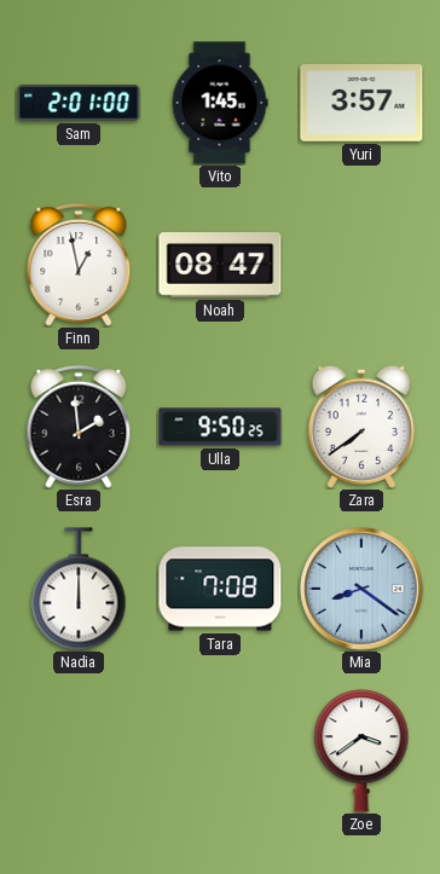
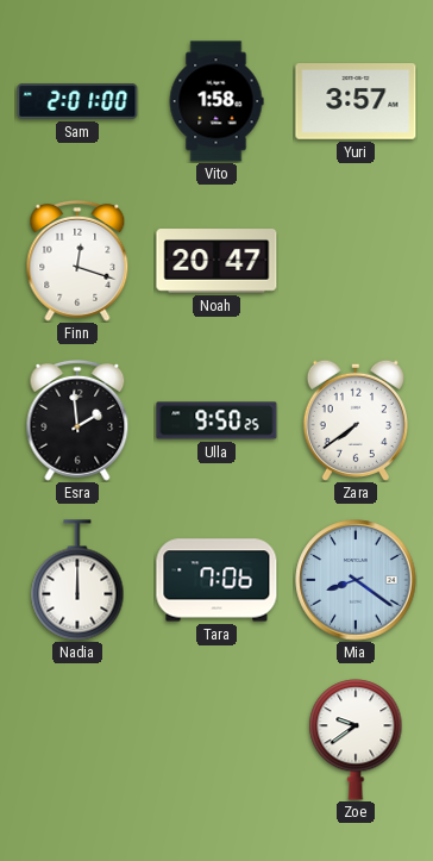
Vito: 1:45 -> 1:58 (216, 101)
Finn: 12:58 -> 12:18 (77, 262)
Noah: 08:47 -> 20:47 (216, 261)
Tara: 7:08 -> 7:06 (216, 580)
Zoe: 3:39 -> 9:39 (356, 740)
